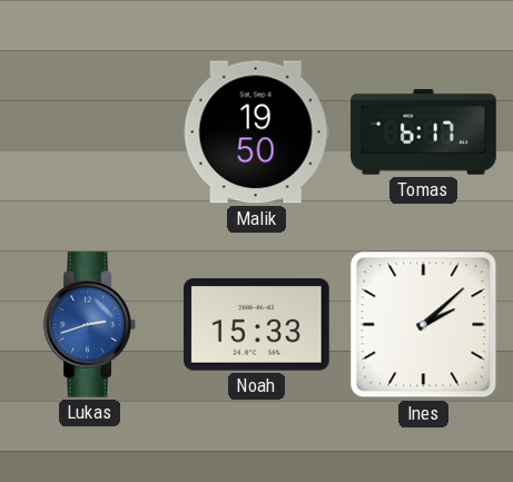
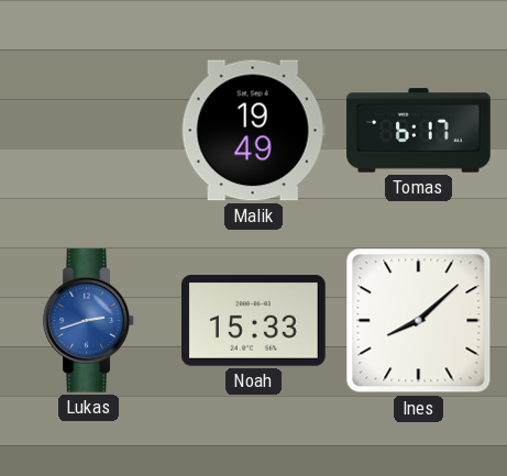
Malik: 19:50 -> 19:49 (253, 131)
Ines: 2:08 -> 8:08 (419, 321)
